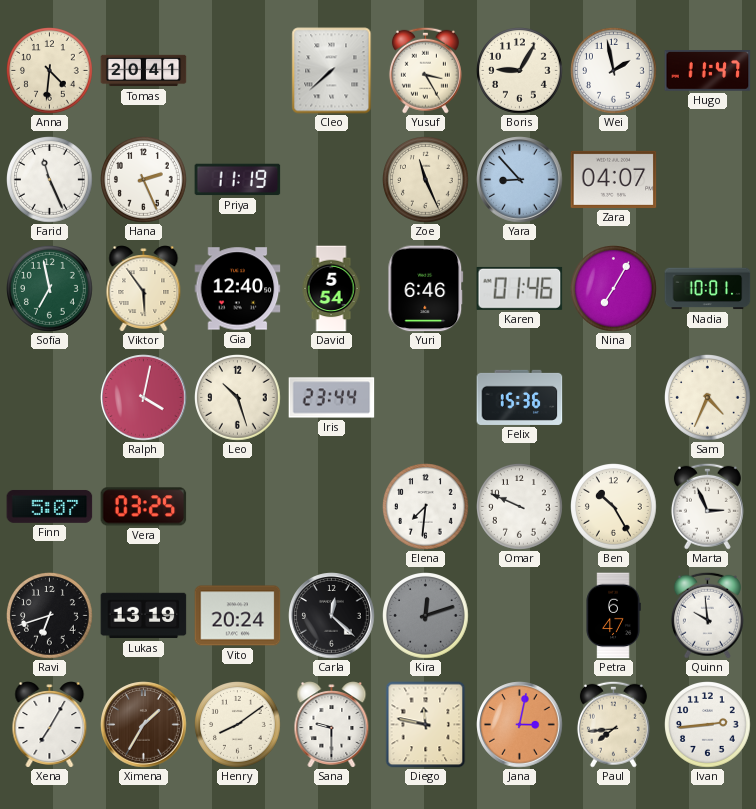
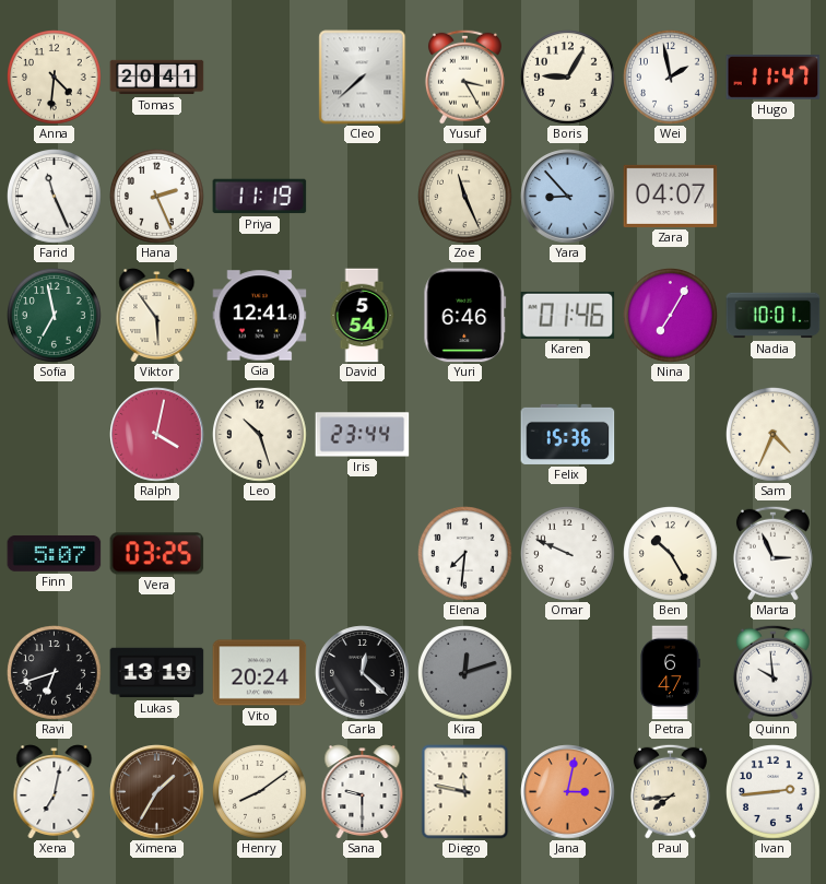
Gia: 12:40 -> 12:41 (260, 316)
Xena: 7:05 -> 7:02 (55, 792)
